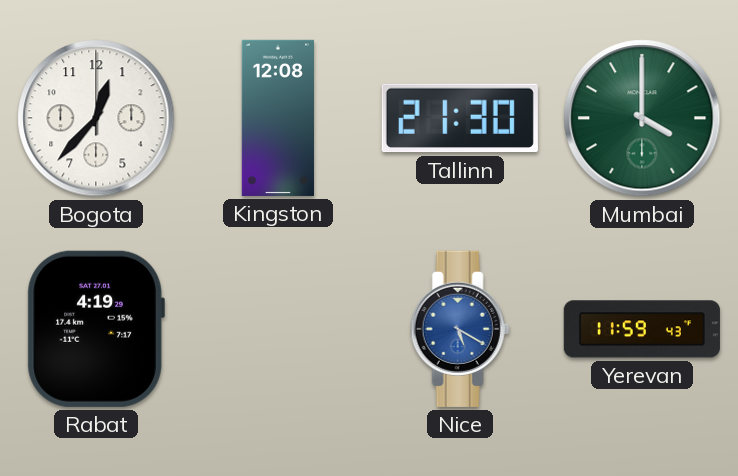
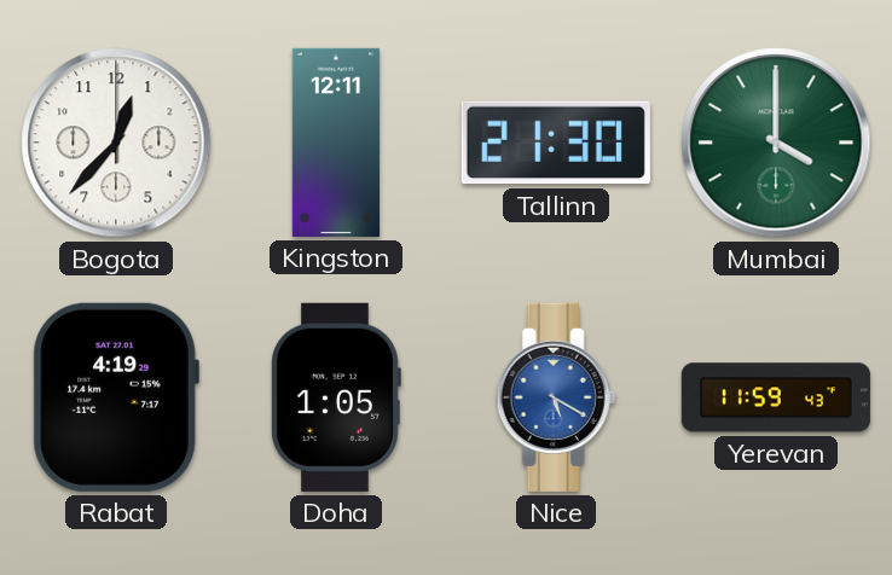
Kingston: 12:08 -> 12:11 (336, 143)
Doha: none -> 1:05 (336, 397)
